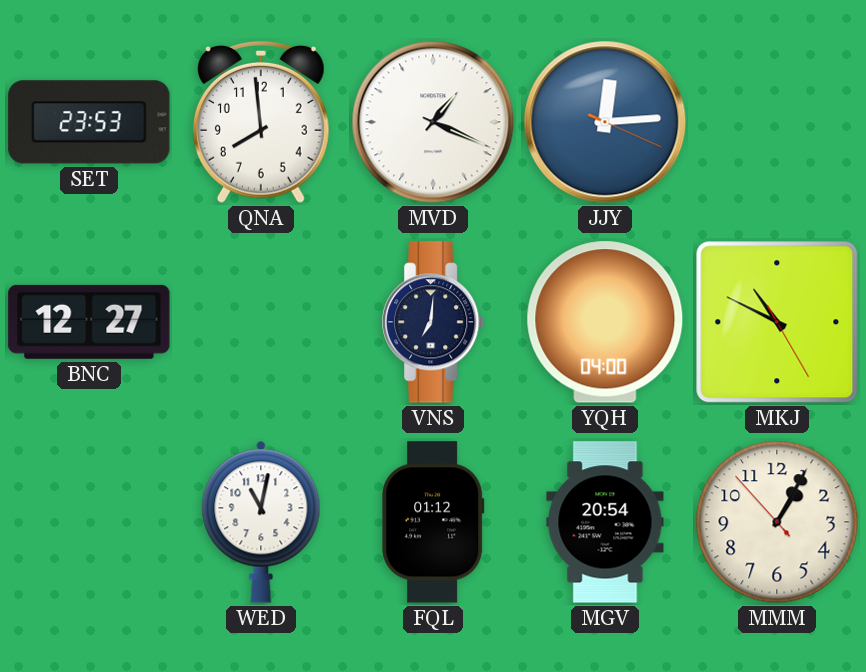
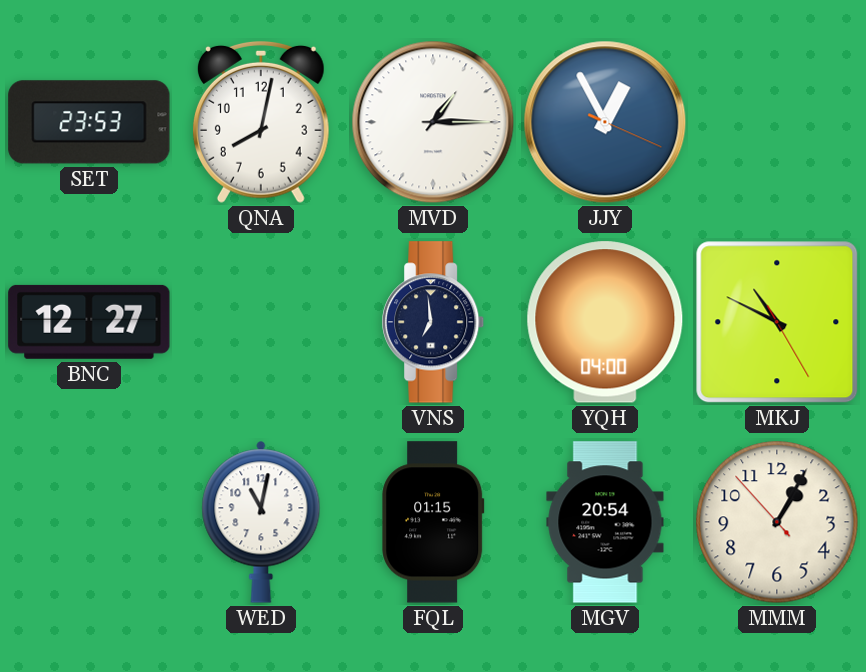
QNA: 7:59 -> 8:02 (261, 122)
MVD: 1:19 -> 1:15 (433, 122)
JJY: 12:14 -> 12:55 (605, 122)
VNS: 7:01 -> 6:59 (434, 322)
FQL: 01:12 -> 01:15 (433, 522)
